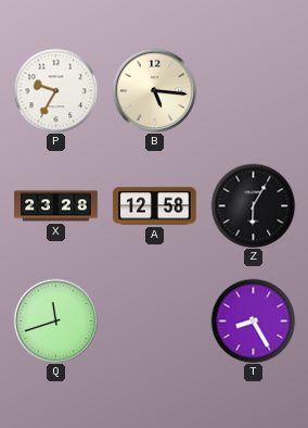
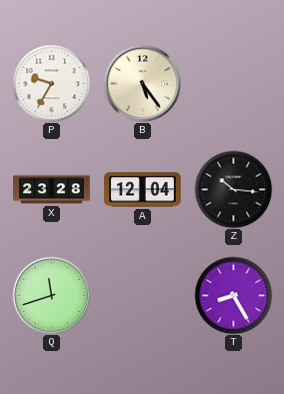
B: 5:16 -> 5:24 (142, 83)
A: 12:58 -> 12:04 (143, 190)
Z: 6:05 -> 10:16 (233, 189)
